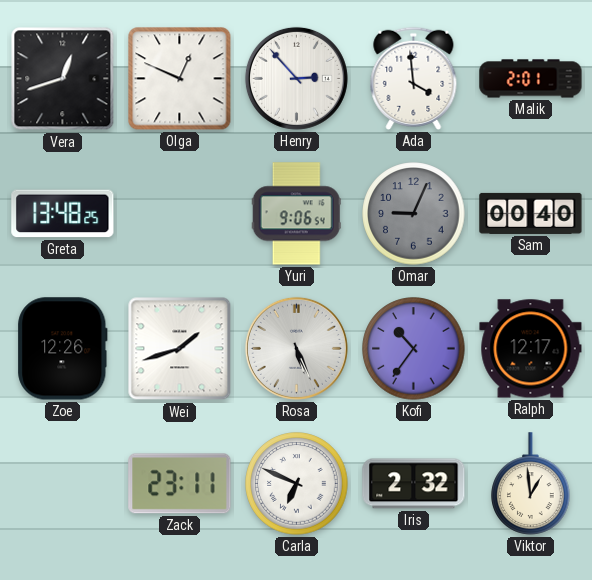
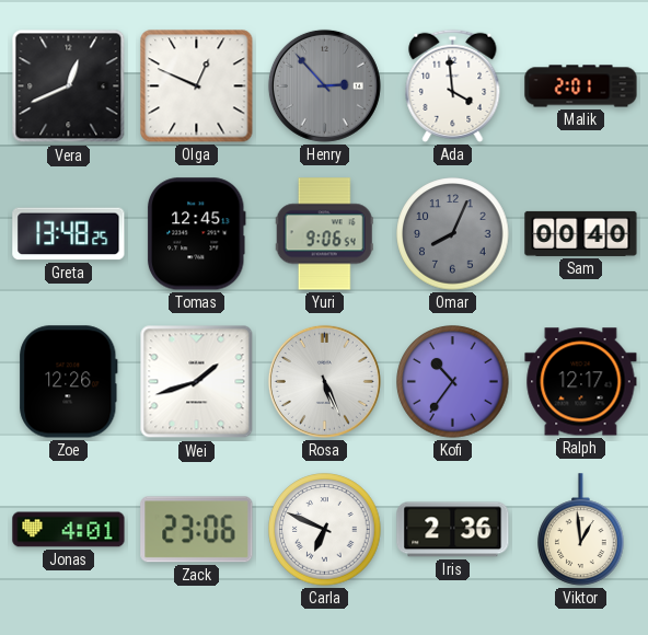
Vera: 12:42 -> 12:41 (69, 86)
Henry dial: white -> grey (324, 85)
Tomas: none -> 12:45 (196, 234)
Omar: 9:04 -> 8:04 (453, 234)
Jonas: none -> 4:01 (69, 530)
Zack: 23:11 -> 23:06 (197, 530)
Iris: 2:32 -> 2:36 (453, 530)
